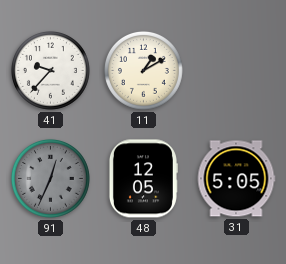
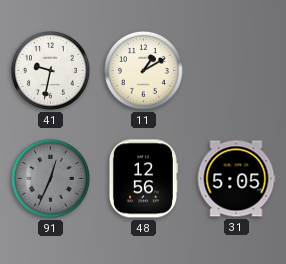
41: 9:37 -> 9:32 (50, 70)
48: 12:05 -> 12:56 (143, 179)
